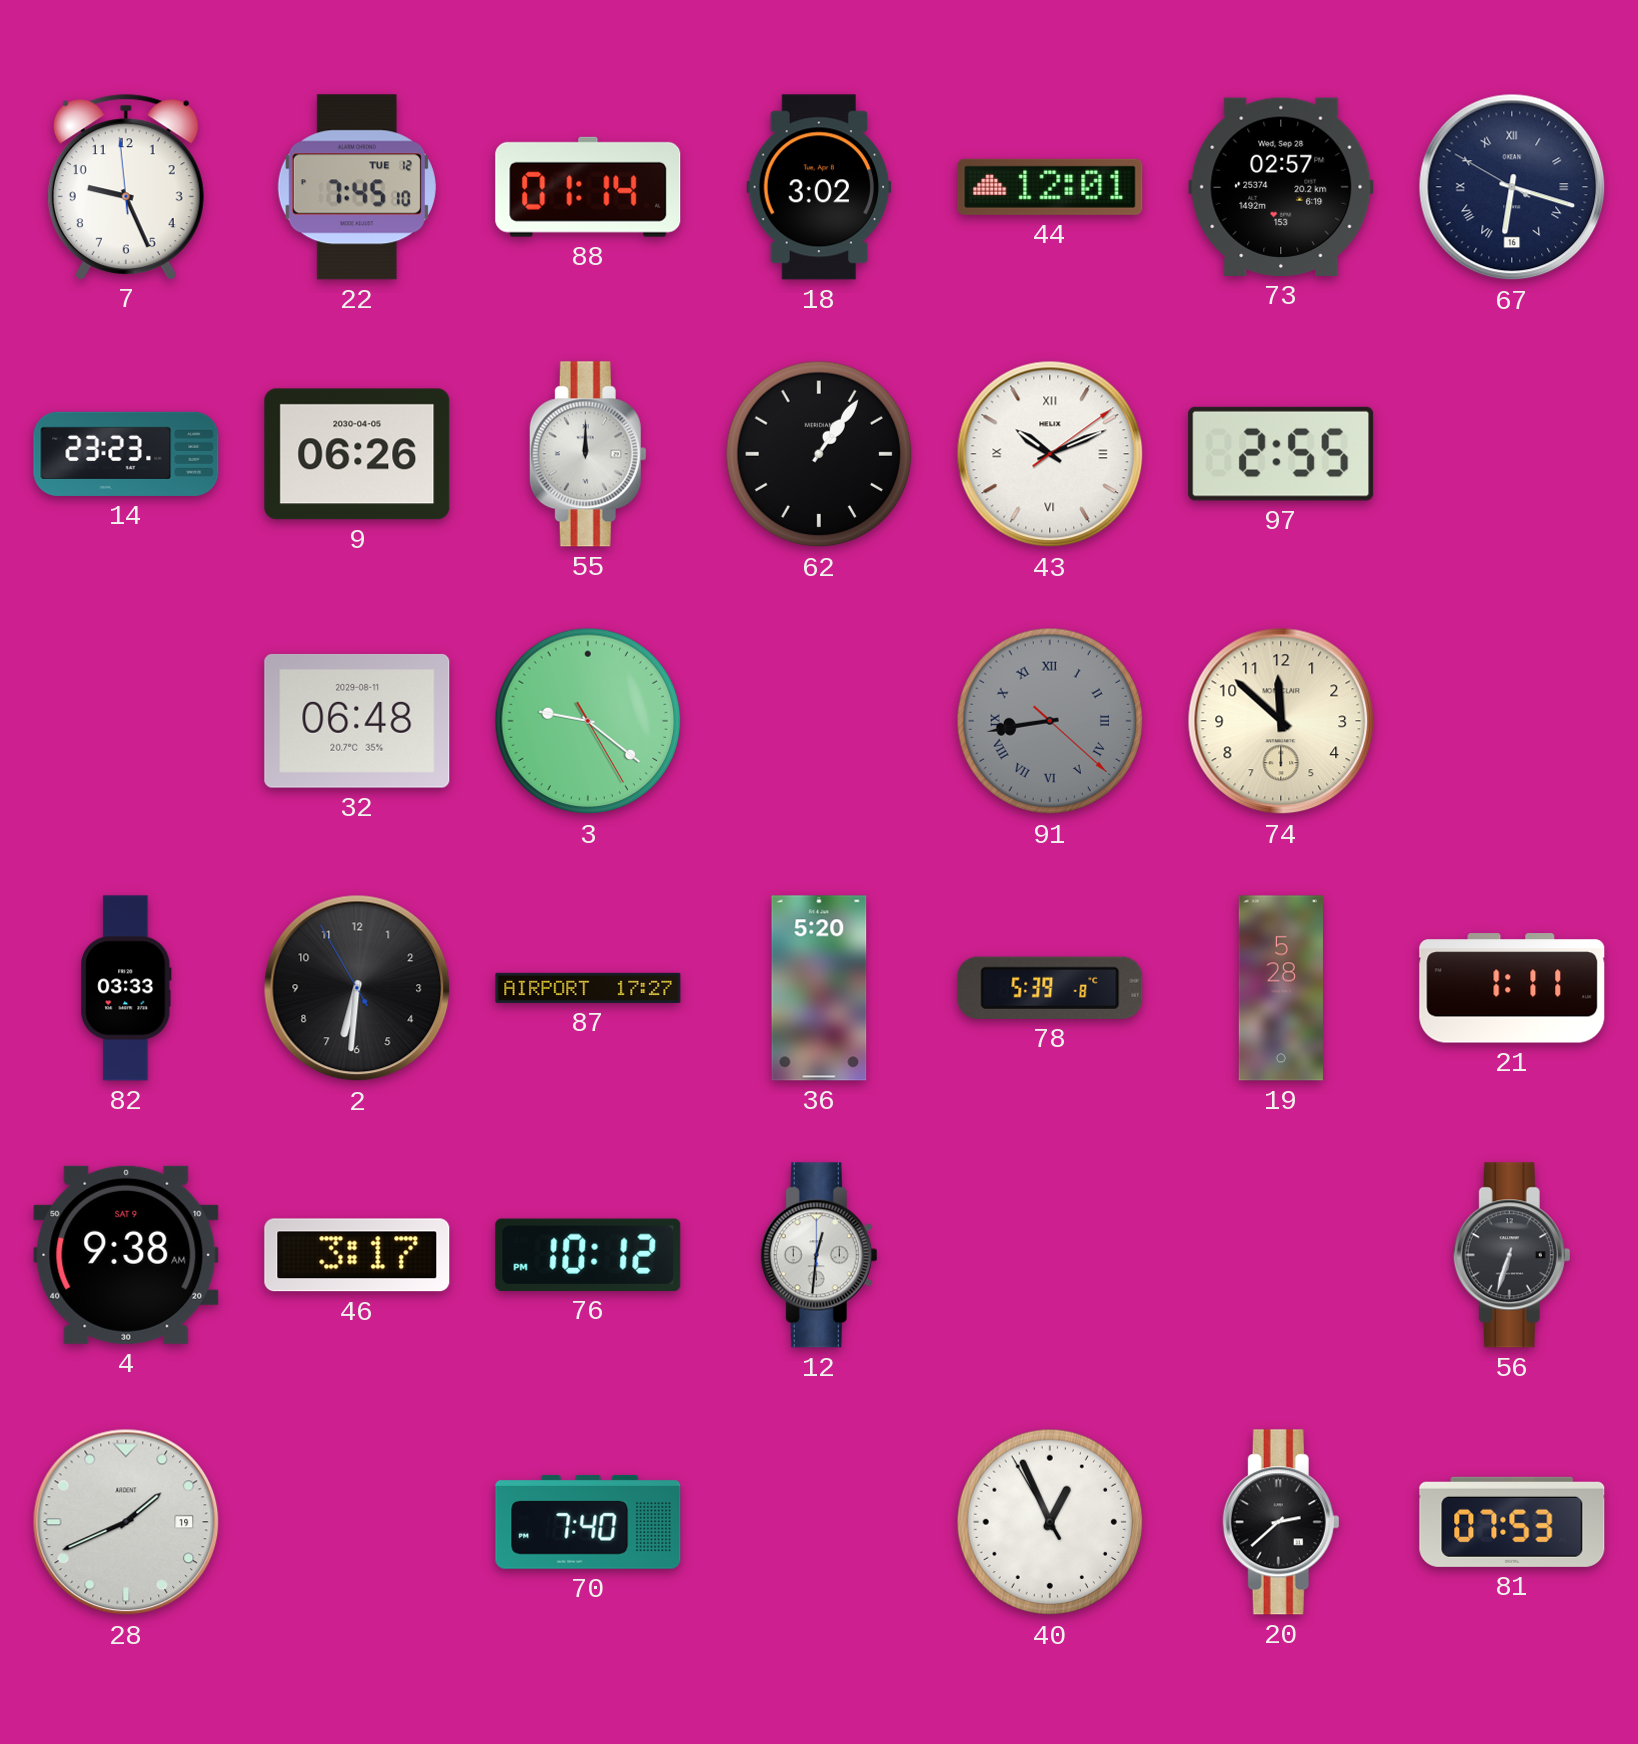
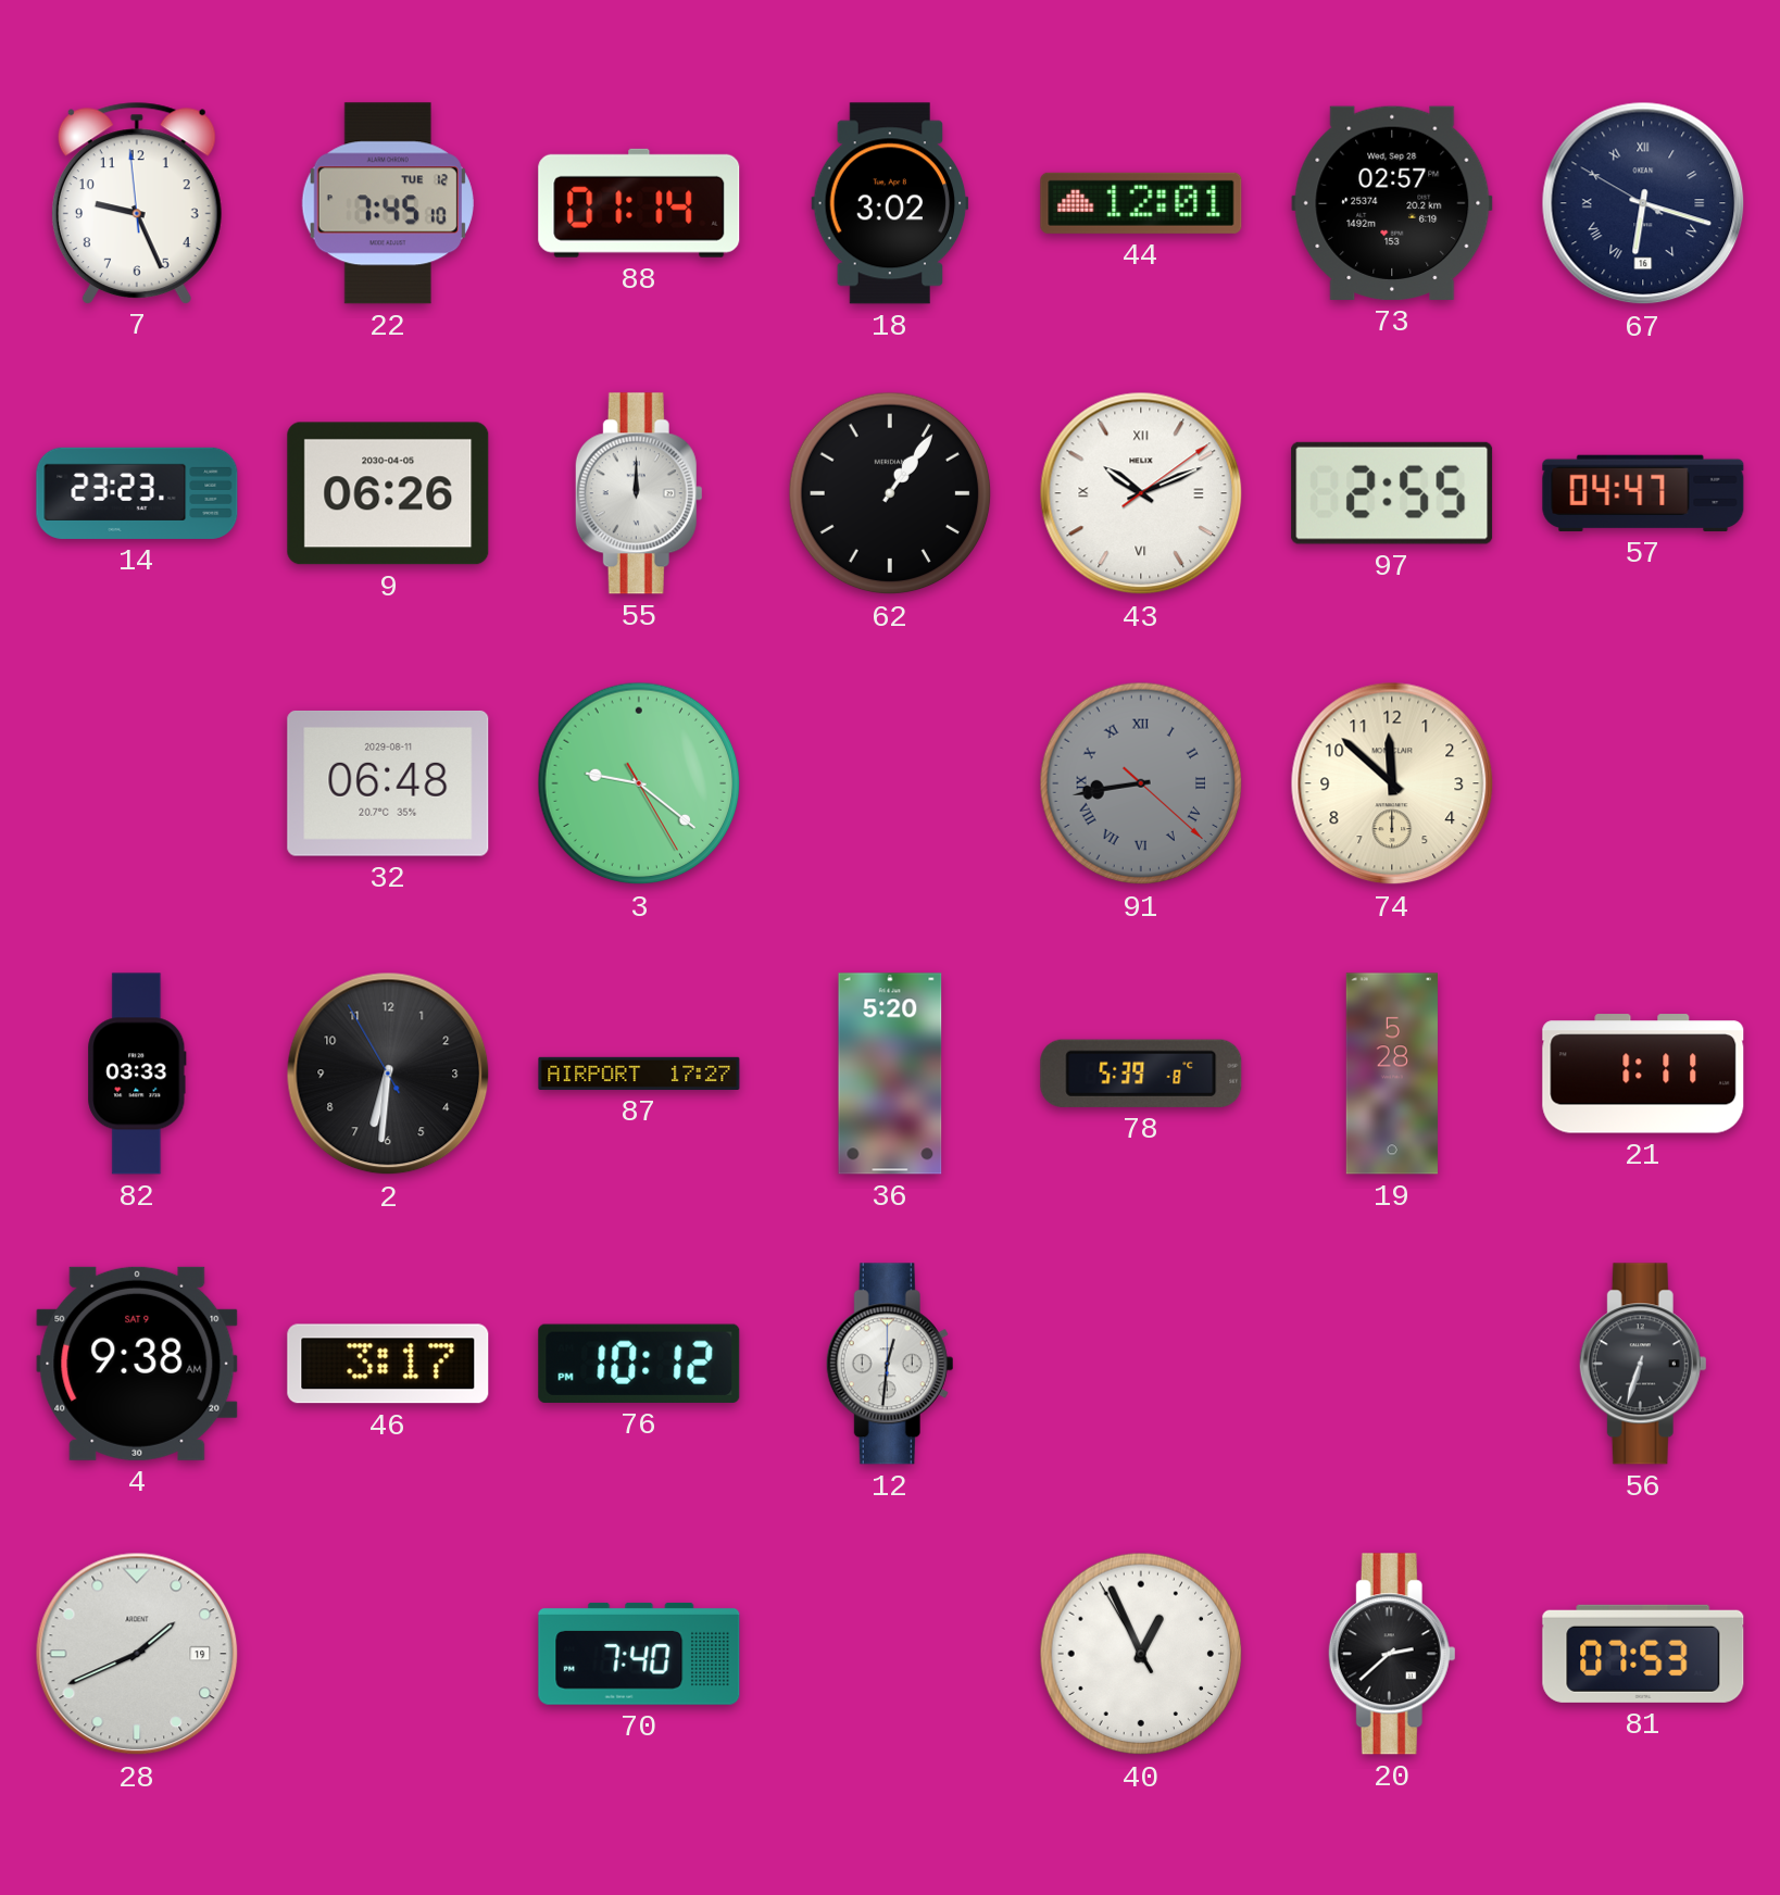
57: none -> 04:47 (1643, 493)
